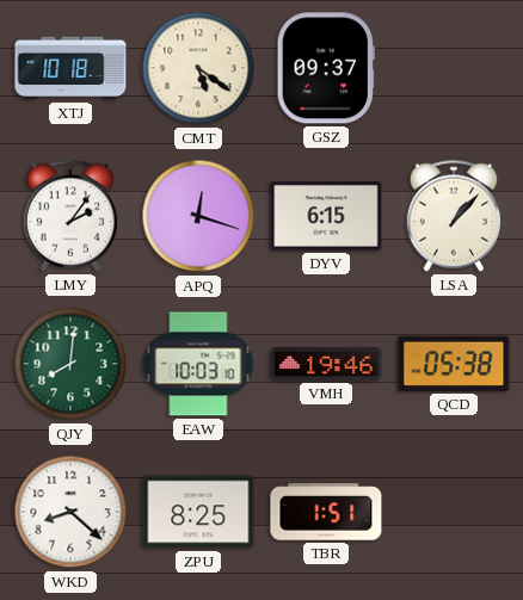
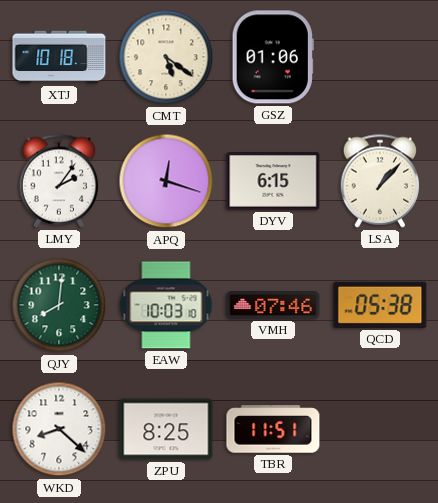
GSZ: 09:37 -> 01:06 (273, 57)
VMH: 19:46 -> 07:46 (273, 306)
TBR: 1:51 -> 11:51 (273, 429)
